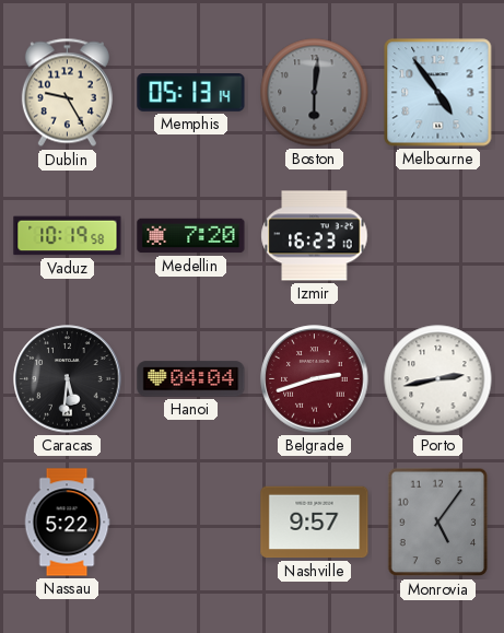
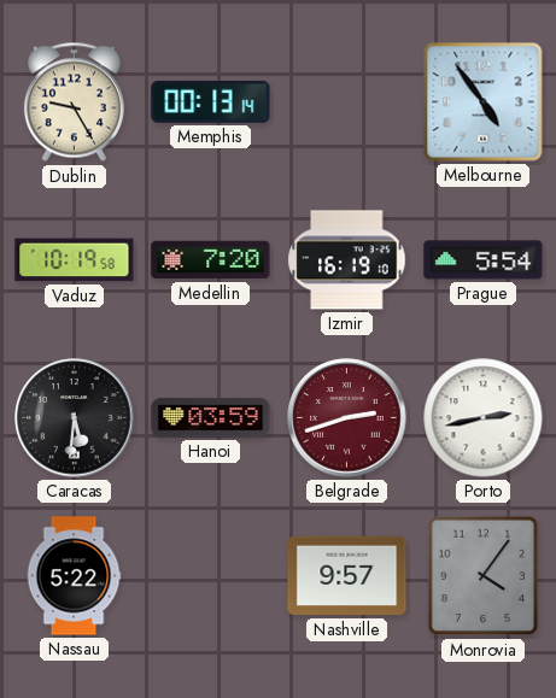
Memphis: 05:13 -> 00:13 (211, 102)
Boston: 6:01 -> none (315, 93)
Izmir: 16:23 -> 16:19 (347, 260)
Prague: none -> 5:54 (484, 260)
Hanoi: 04:04 -> 03:59 (211, 418)
Monrovia: 5:06 -> 4:06 (484, 576)
